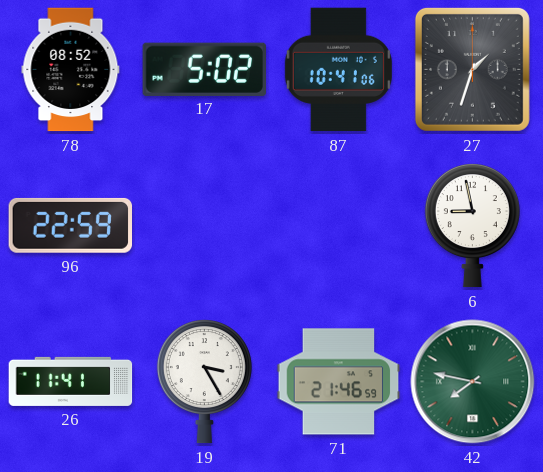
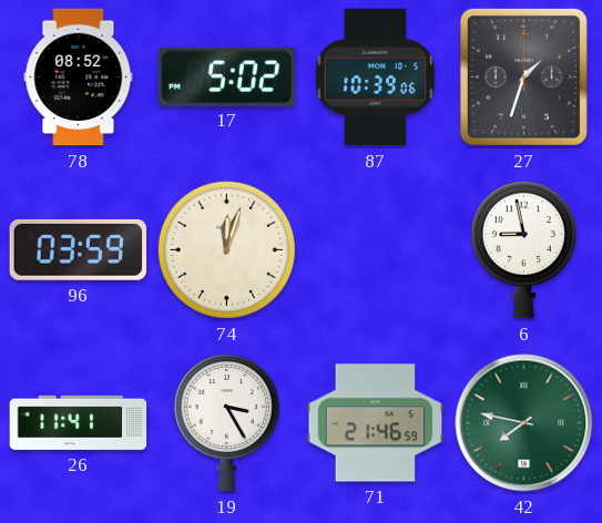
87: 10:41 -> 10:39 (375, 78)
96: 22:59 -> 03:59 (78, 249)
74: none -> 12:03 (226, 249)
